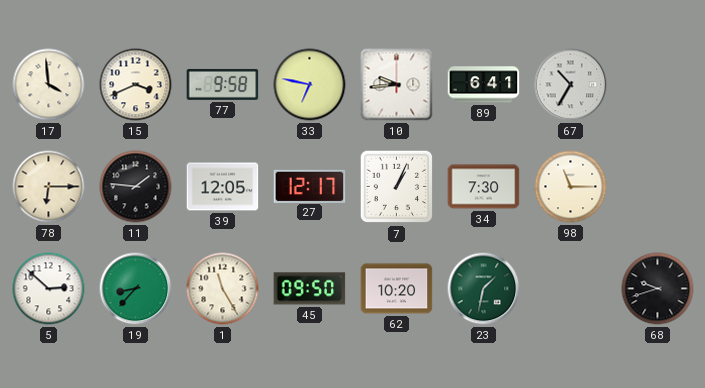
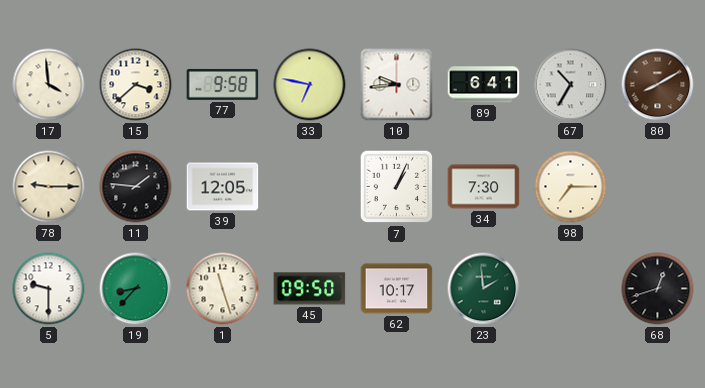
15: 3:41 -> 3:38 (136, 85)
80: none -> 8:10 (658, 85)
78: 6:15 -> 9:15 (49, 187)
27: 12:17 -> none (310, 186)
98: 11:15 -> 7:15 (571, 187)
5: 2:52 -> 9:30 (49, 289)
1: 11:25 -> 11:27 (223, 289)
62: 10:20 -> 10:17 (397, 289)
23: 1:32 -> 1:59 (484, 289)
68: 9:42 -> 12:42 (658, 289)
